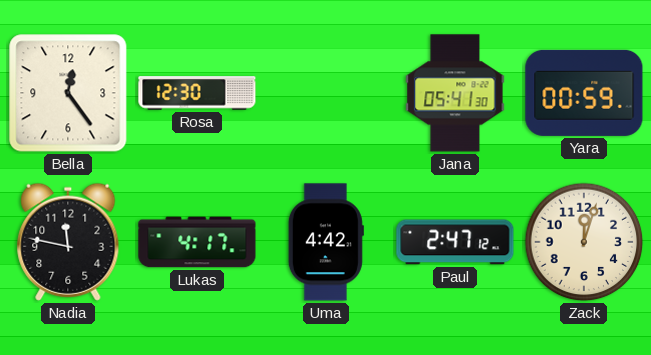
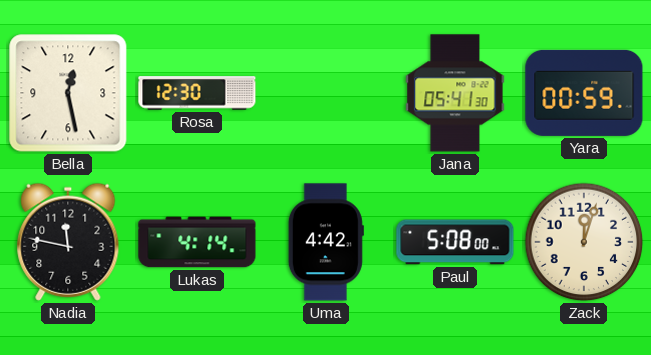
Bella: 12:24 -> 12:28 (68, 93)
Lukas: 4:17 -> 4:14 (197, 242)
Paul: 2:47 -> 5:08 (455, 242)
